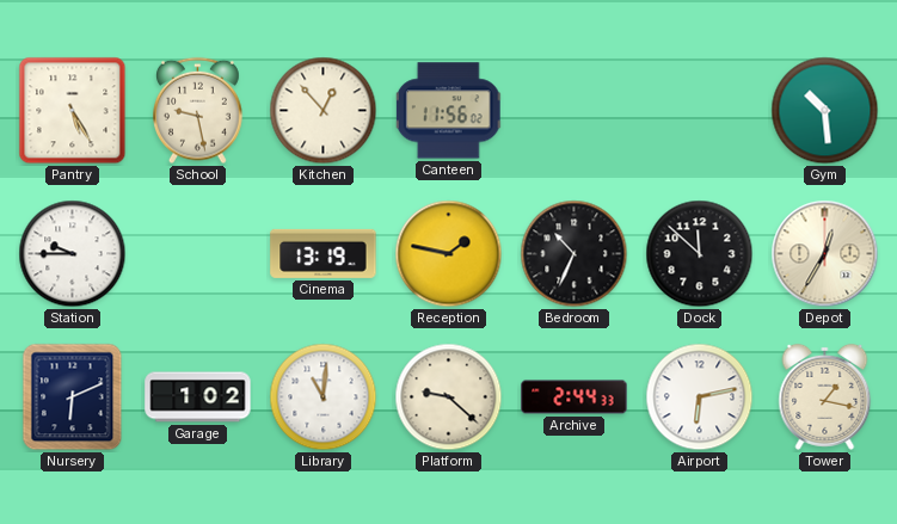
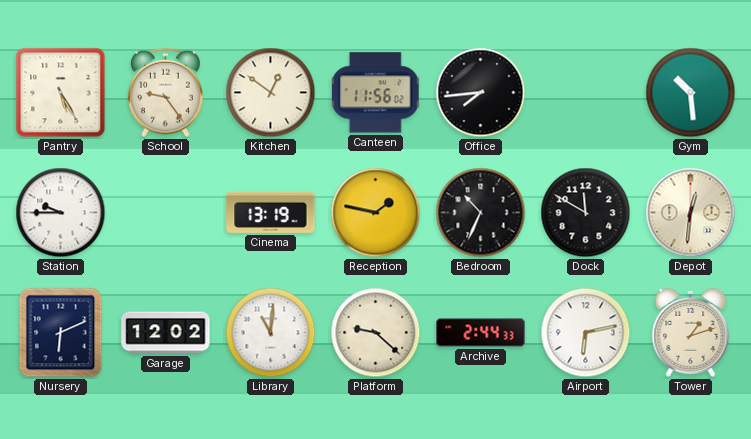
School: 9:28 -> 9:24 (166, 93)
Kitchen: 12:53 -> 12:51 (271, 93)
Office: none -> 7:44 (481, 93)
Dock: 11:52 -> 11:50 (586, 213)
Depot: 12:35 -> 12:31 (691, 213)
Garage: 1:02 -> 12:02 (166, 333)
Tower: 1:17 -> 1:12 (691, 332)
